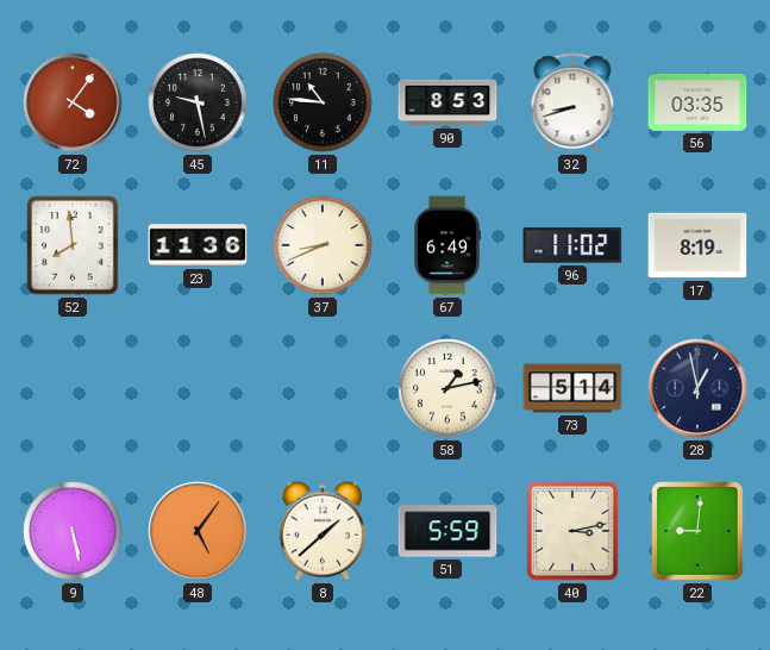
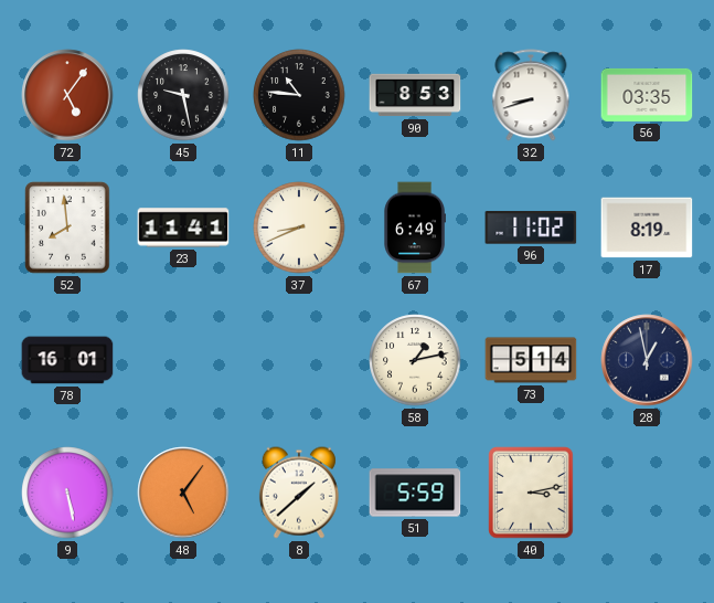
72: 4:06 -> 5:06 (67, 95)
23: 11:36 -> 11:41 (183, 228)
78: none -> 16:01 (67, 360)
22: 9:01 -> none (697, 531)
